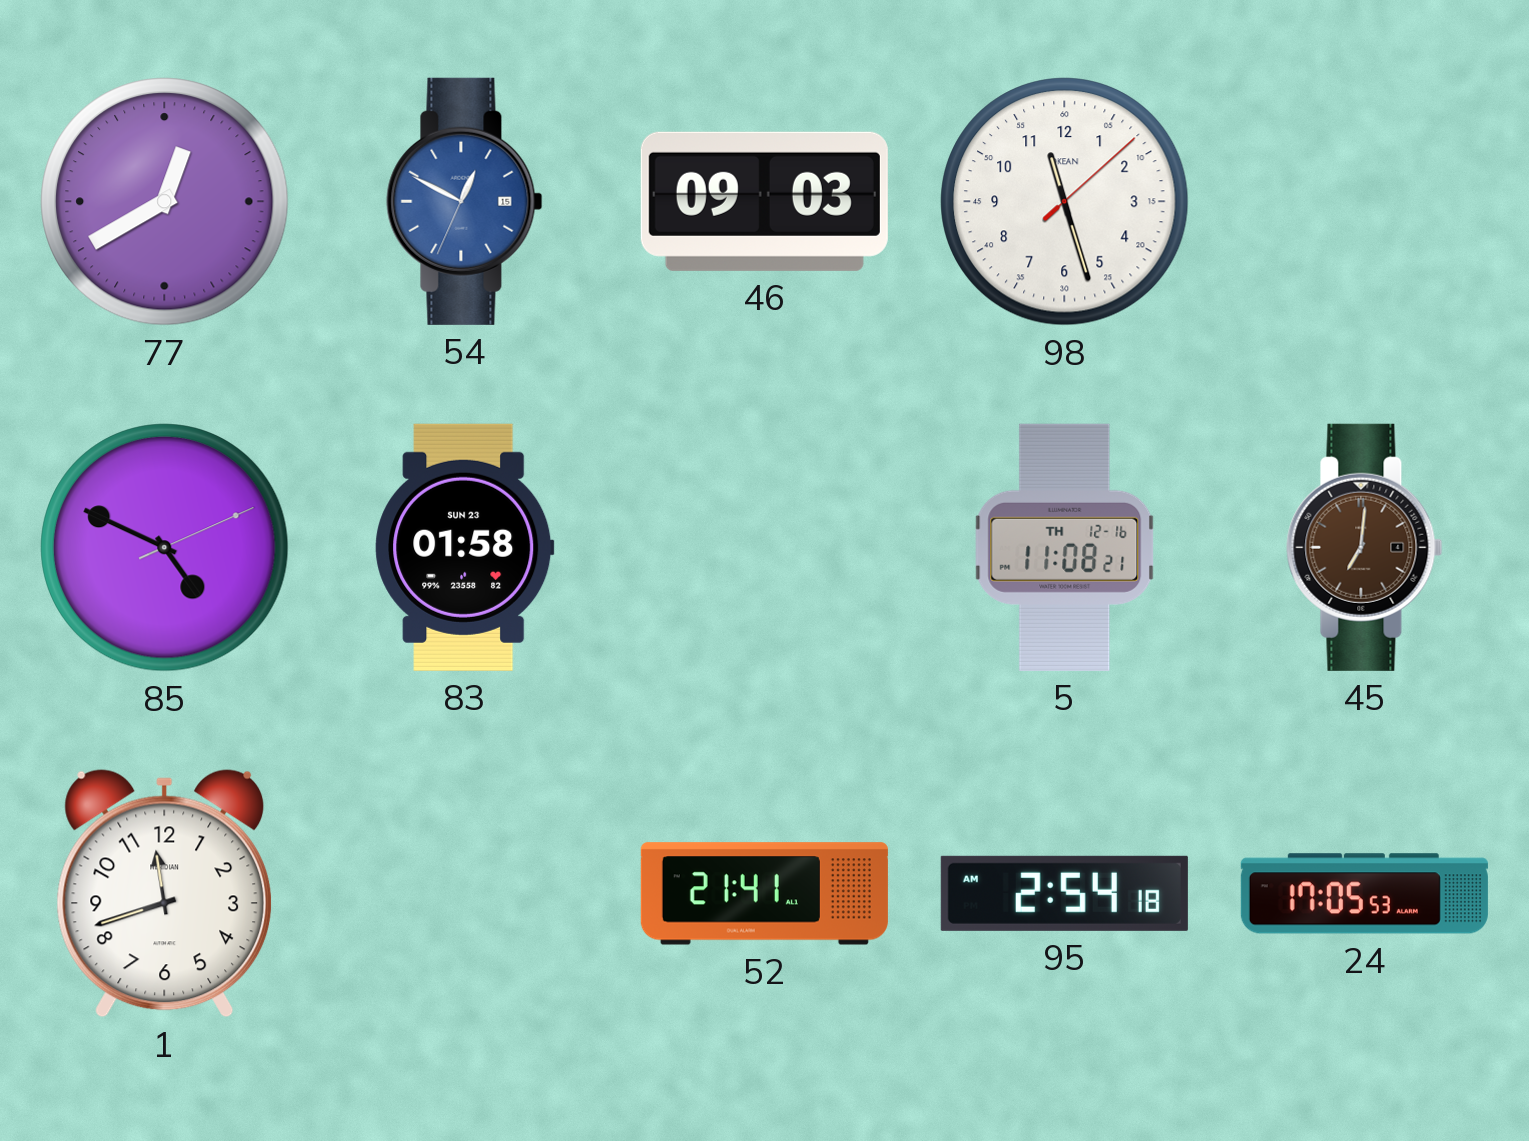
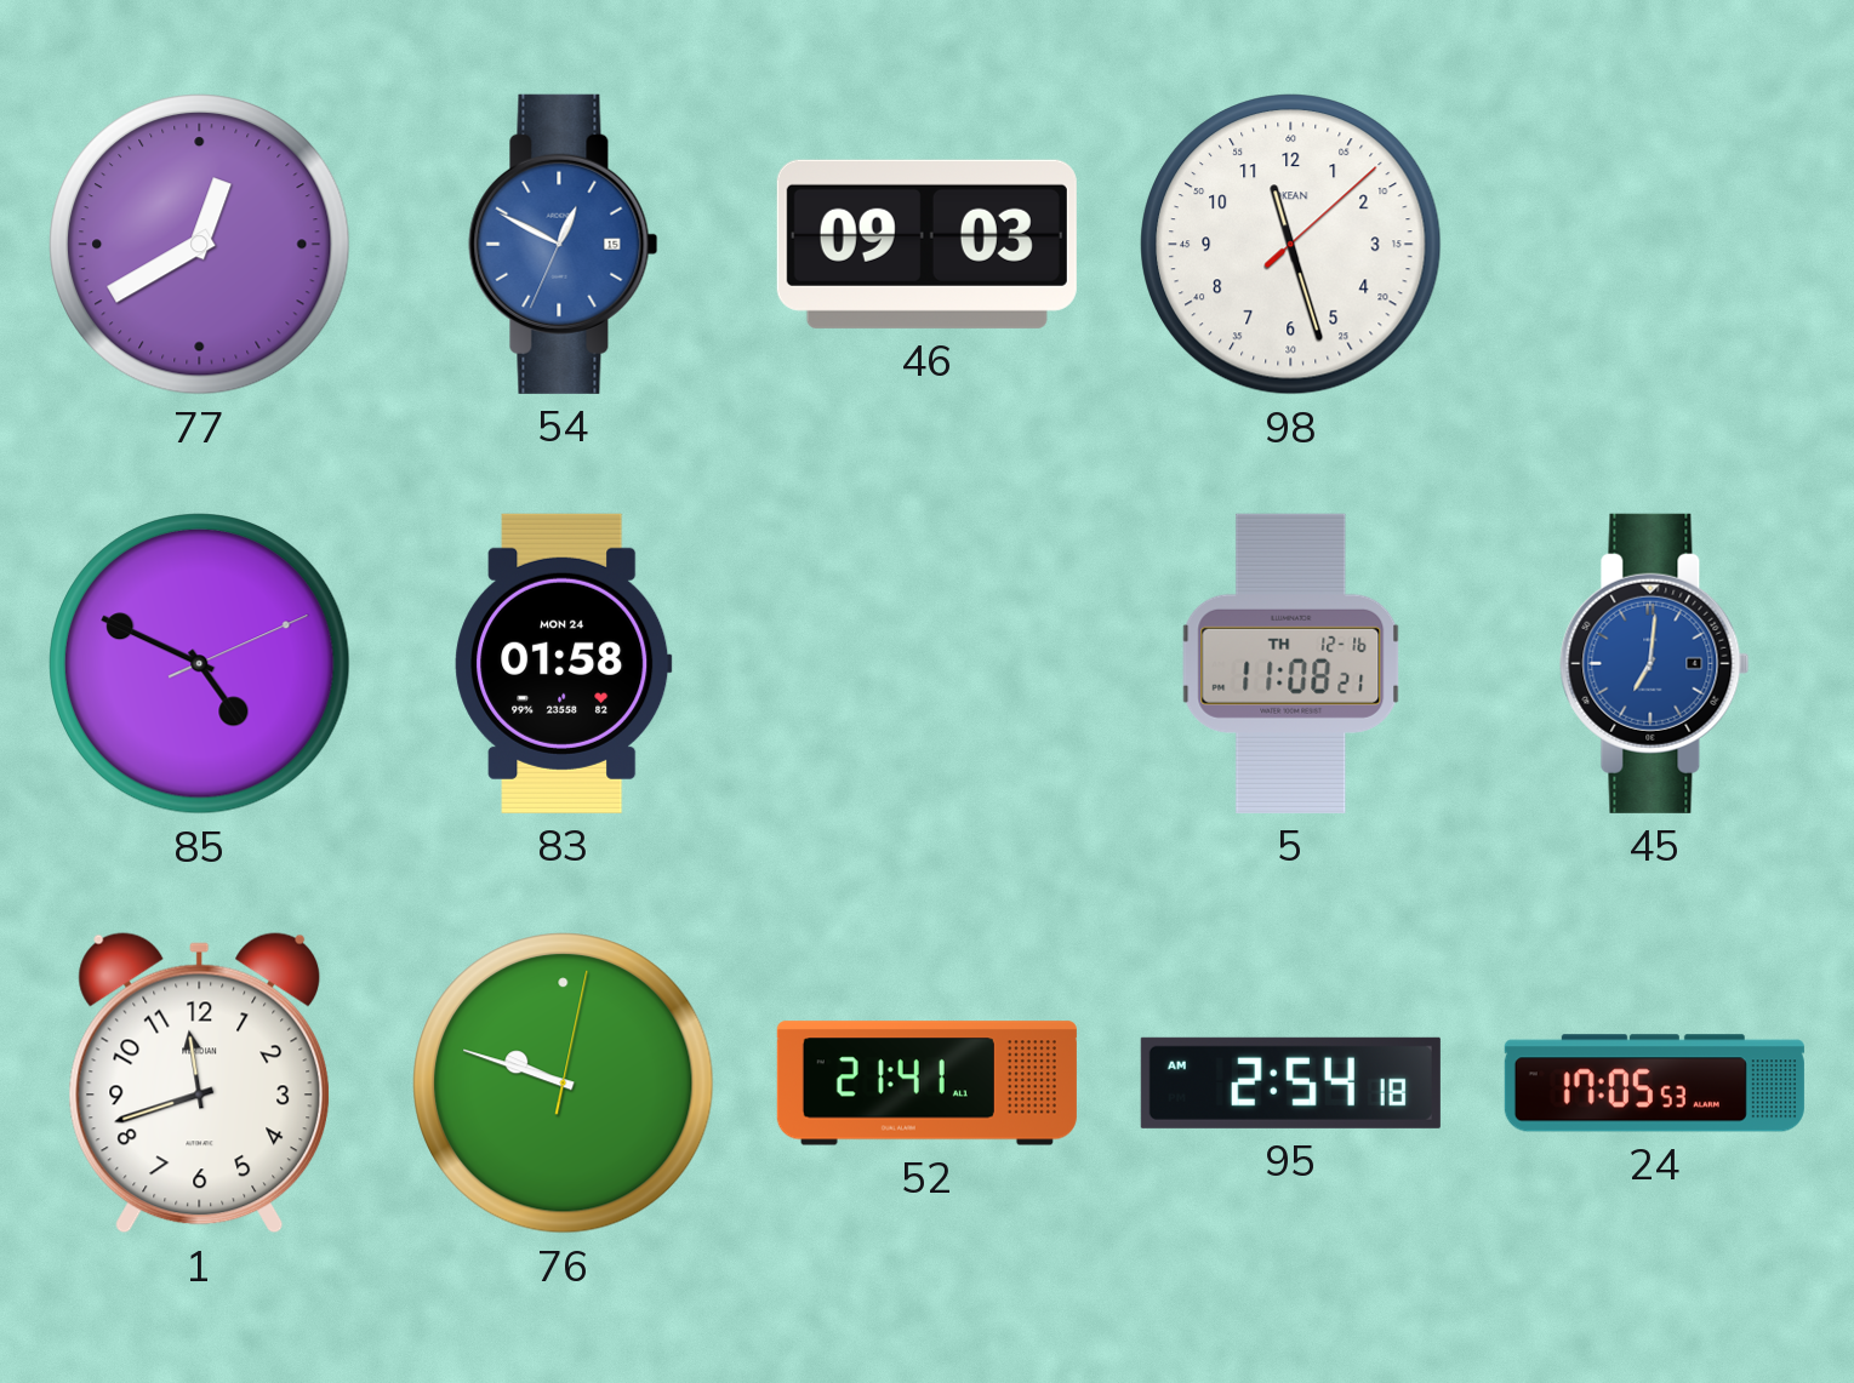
83 date: SUN 23 -> MON 24 (564, 663)
45 dial: brown -> blue (1655, 663)
76: none -> 9:48 (564, 1084)
